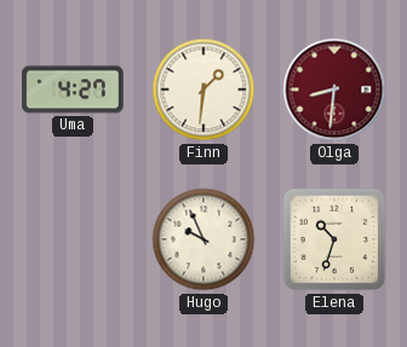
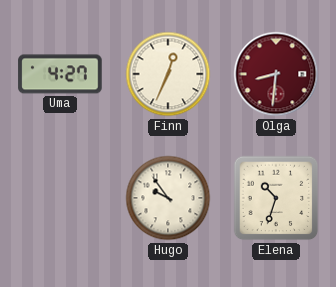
Finn: 1:31 -> 12:34 (168, 74)
Hugo: 9:56 -> 9:54 (168, 198)
